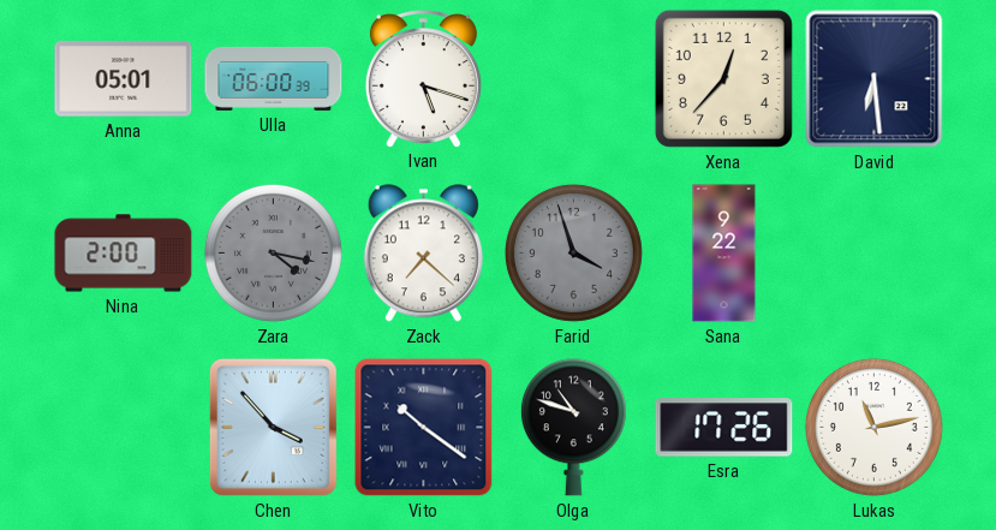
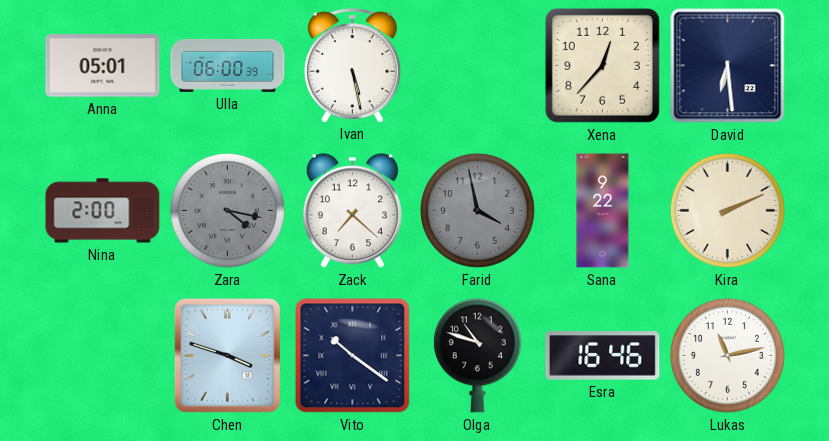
Ivan: 5:18 -> 5:28 (352, 65)
Farid: 3:57 -> 3:58 (477, 210)
Kira: none -> 2:11 (727, 210)
Chen: 3:53 -> 3:48 (227, 355)
Esra: 17:26 -> 16:46 (603, 356)
